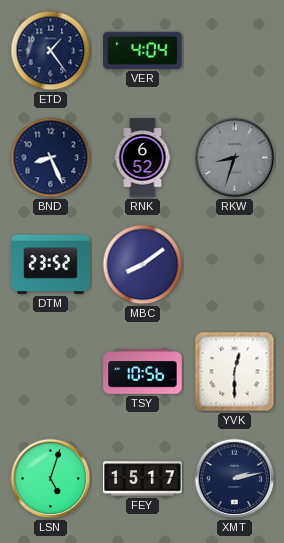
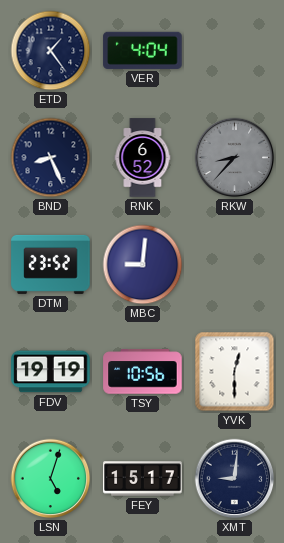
RKW: 8:33 -> 8:37 (235, 158)
MBC: 8:09 -> 9:01 (143, 265)
FDV: none -> 19:19 (51, 372)
XMT: 2:13 -> 9:01 (235, 479)
